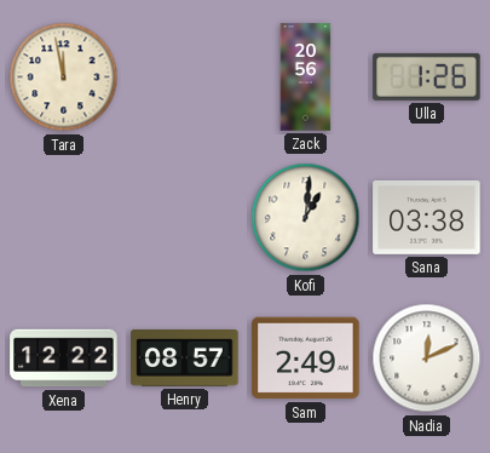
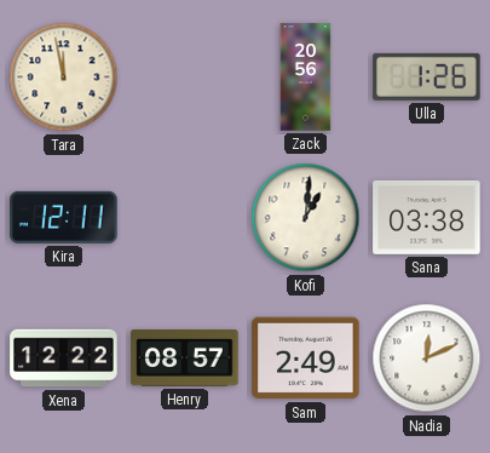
Kira: none -> 12:11 (64, 217)
